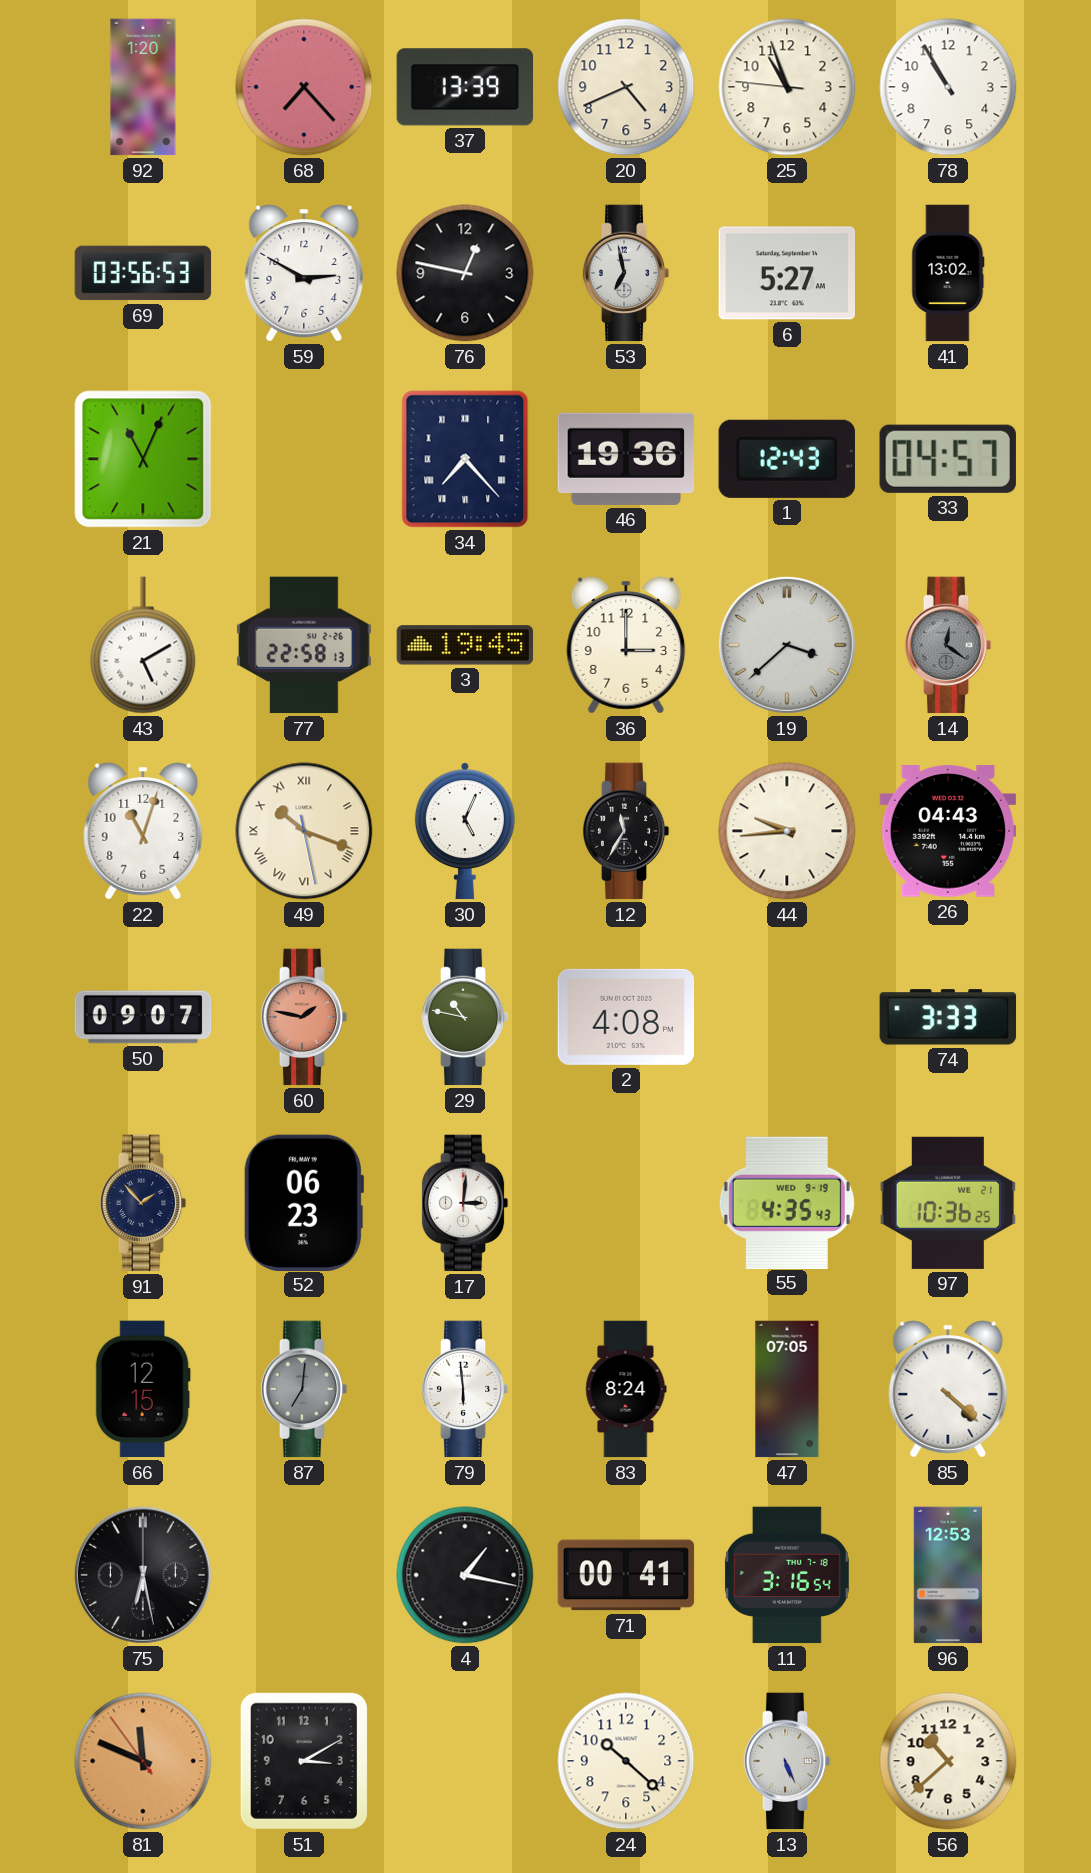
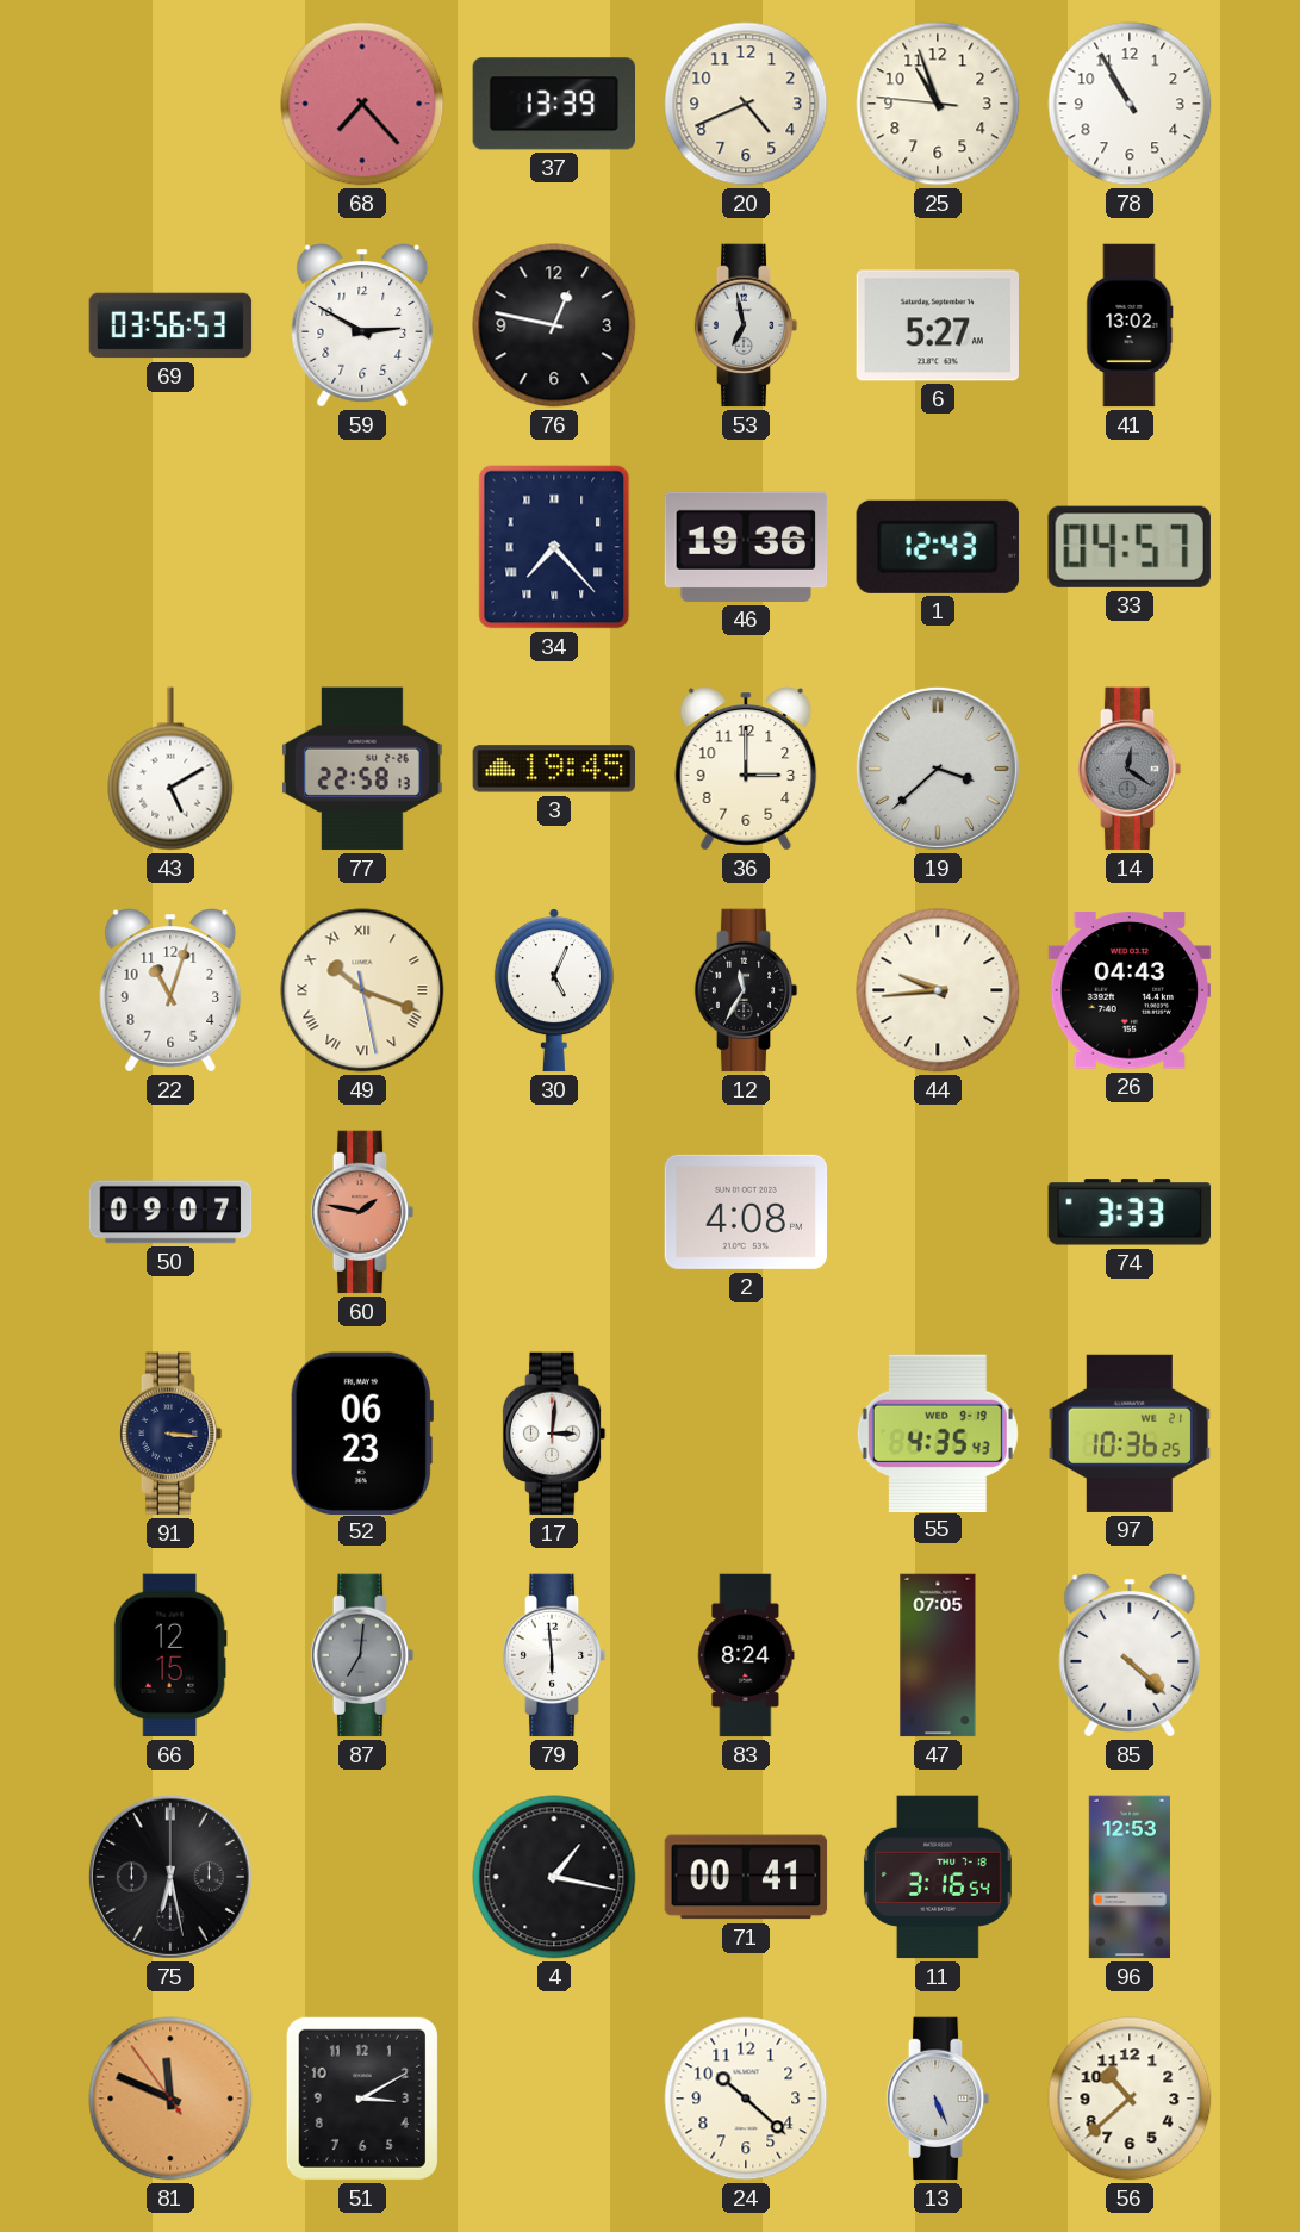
92: 1:20 -> none (143, 87)
21: 11:04 -> none (143, 459)
29: 10:47 -> none (465, 1017)
91: 1:53 -> 3:16 (170, 1434)
